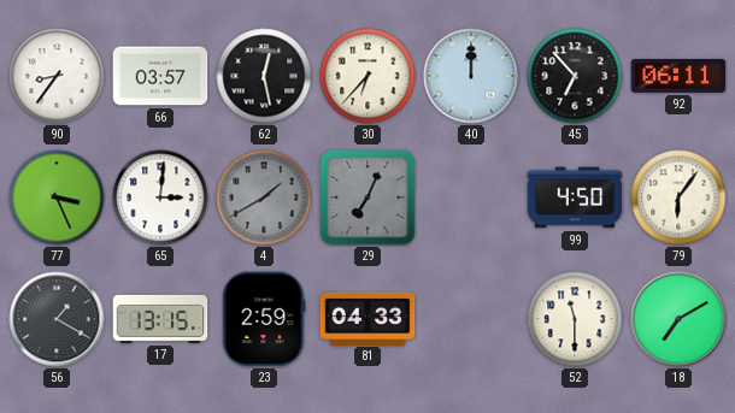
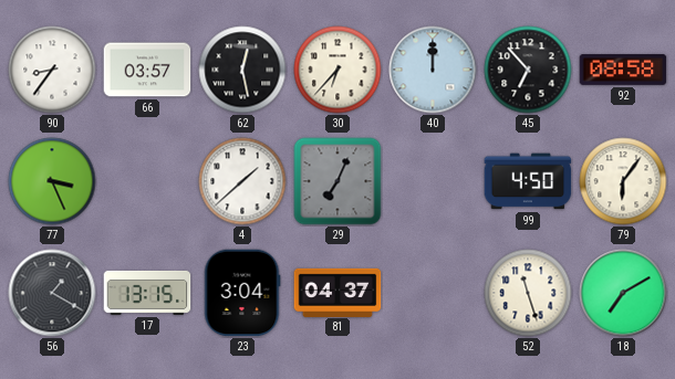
92: 06:11 -> 08:58 (623, 70)
65: 3:01 -> none (160, 197)
4: 1:40 -> 1:38 (242, 181)
4 dial: grey -> white (242, 181)
23: 2:59 -> 3:04 (242, 293)
81: 04:33 -> 04:37 (337, 292)
52: 11:30 -> 11:27 (528, 293)
